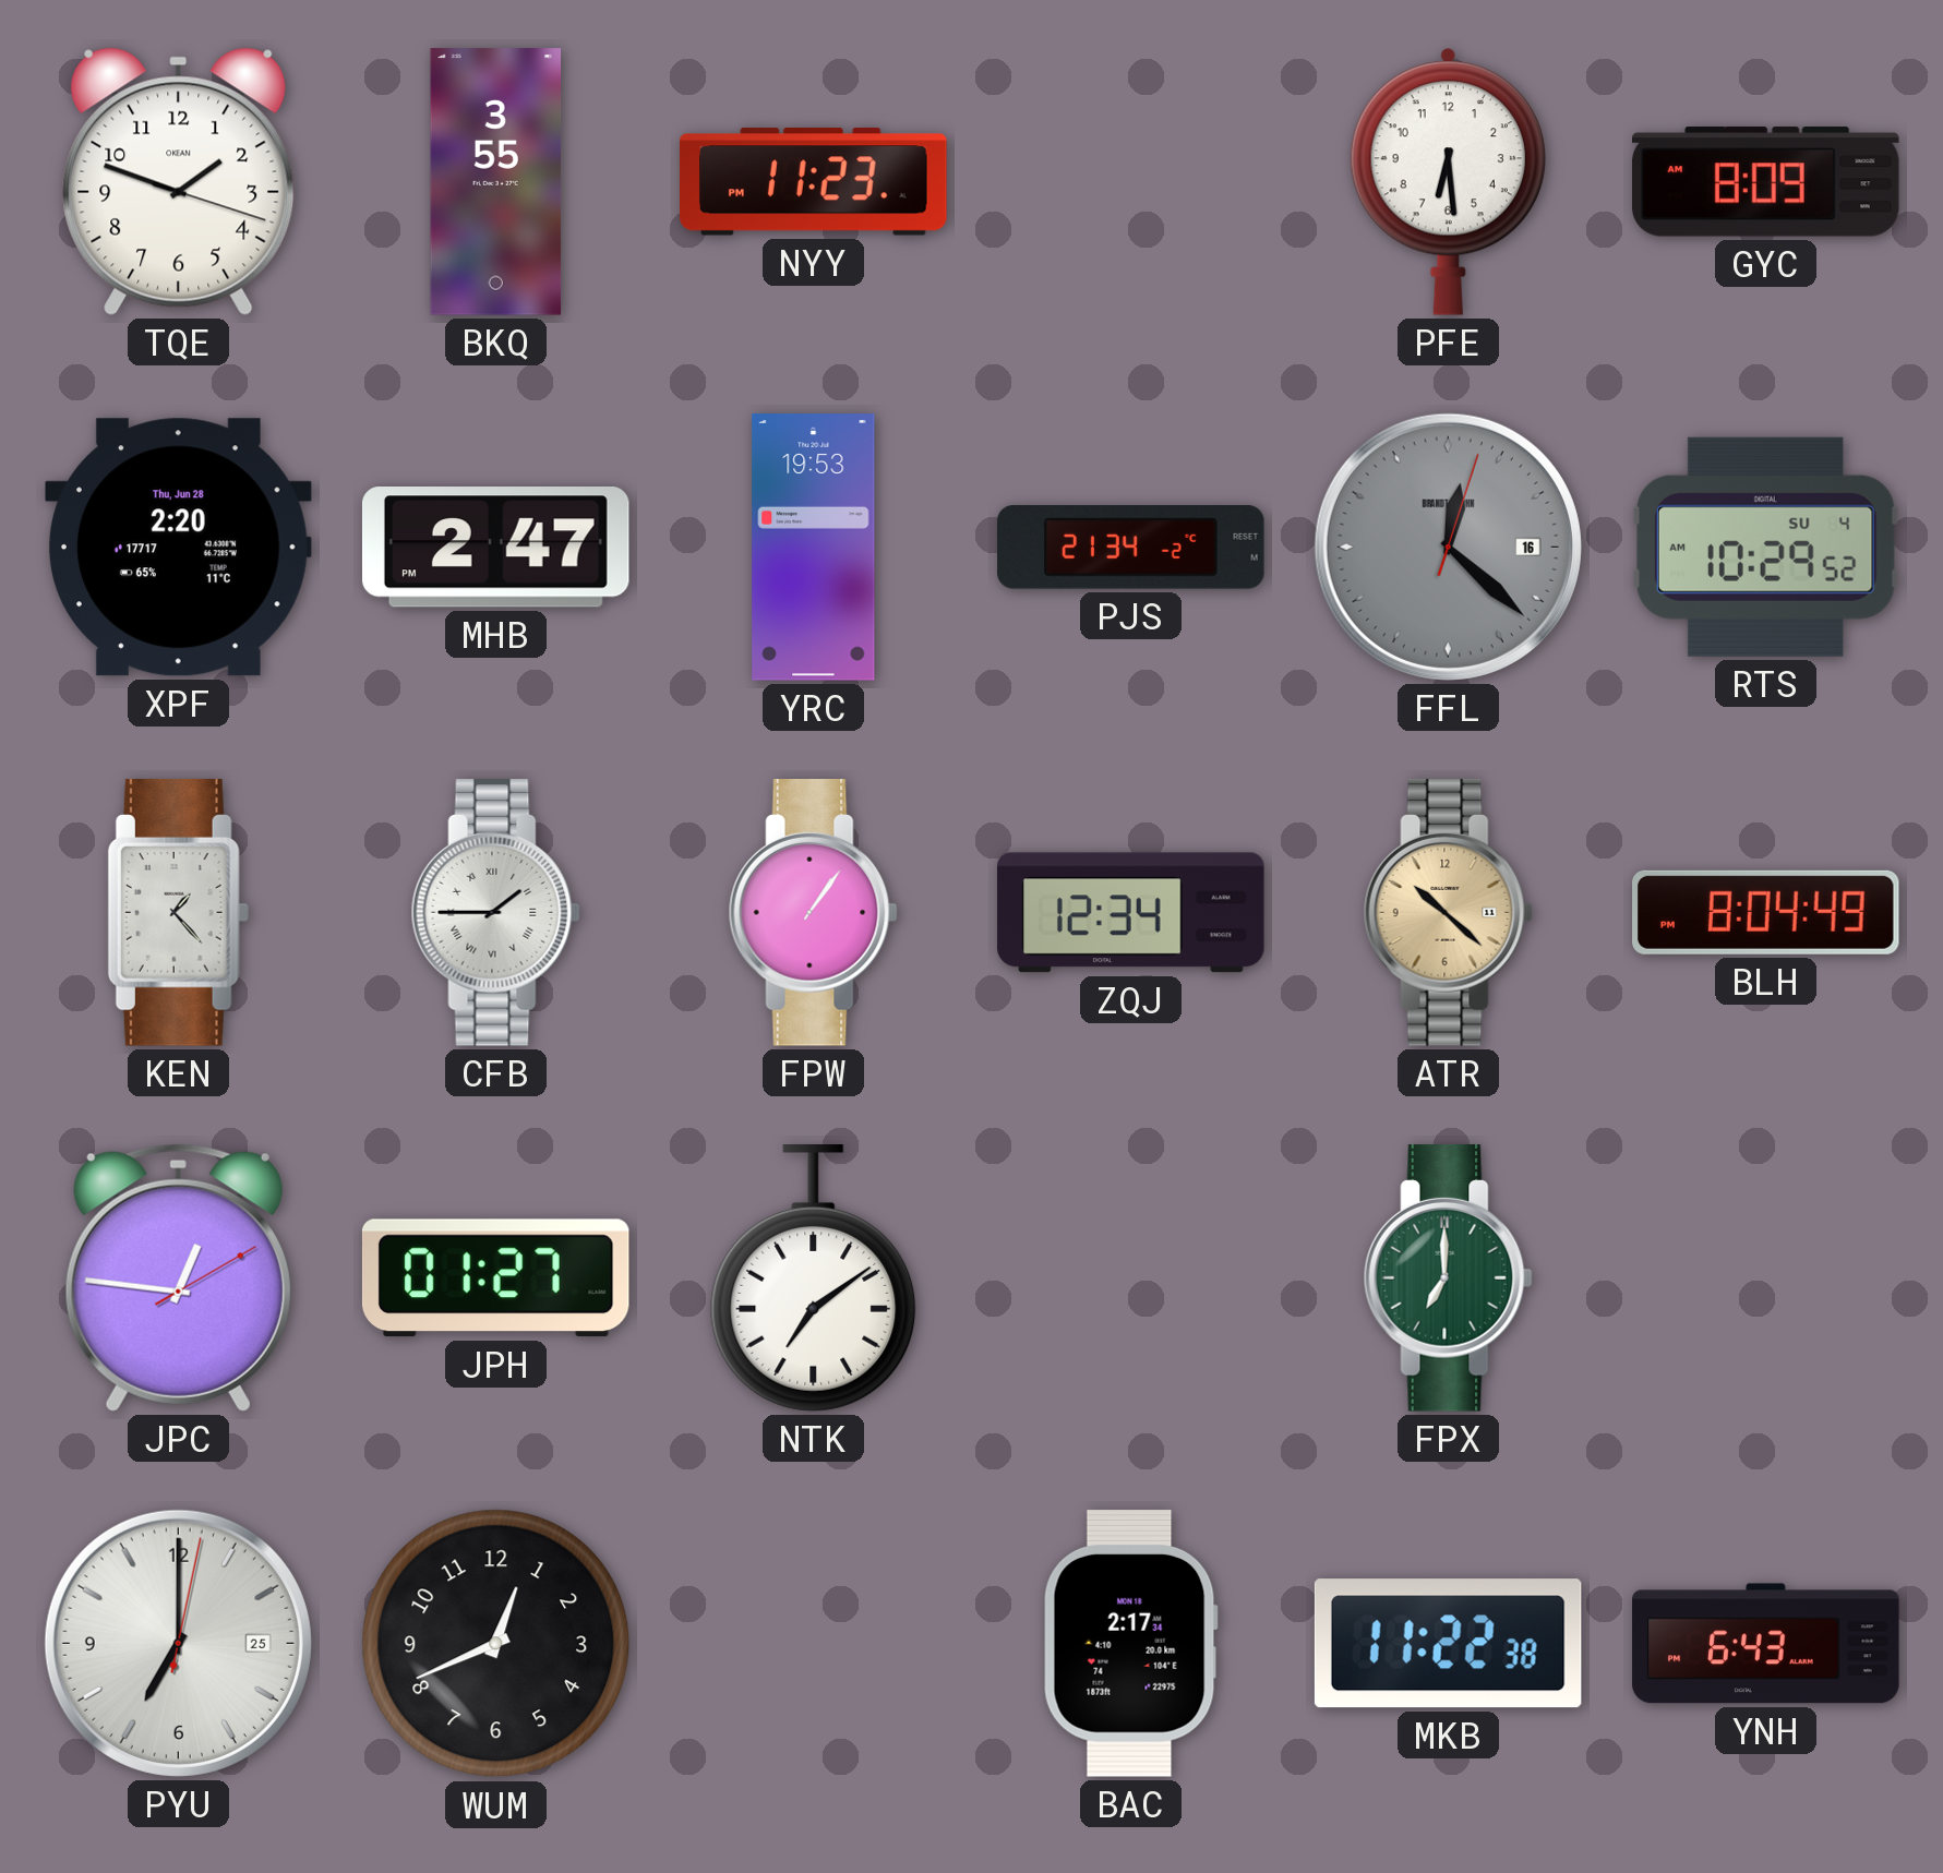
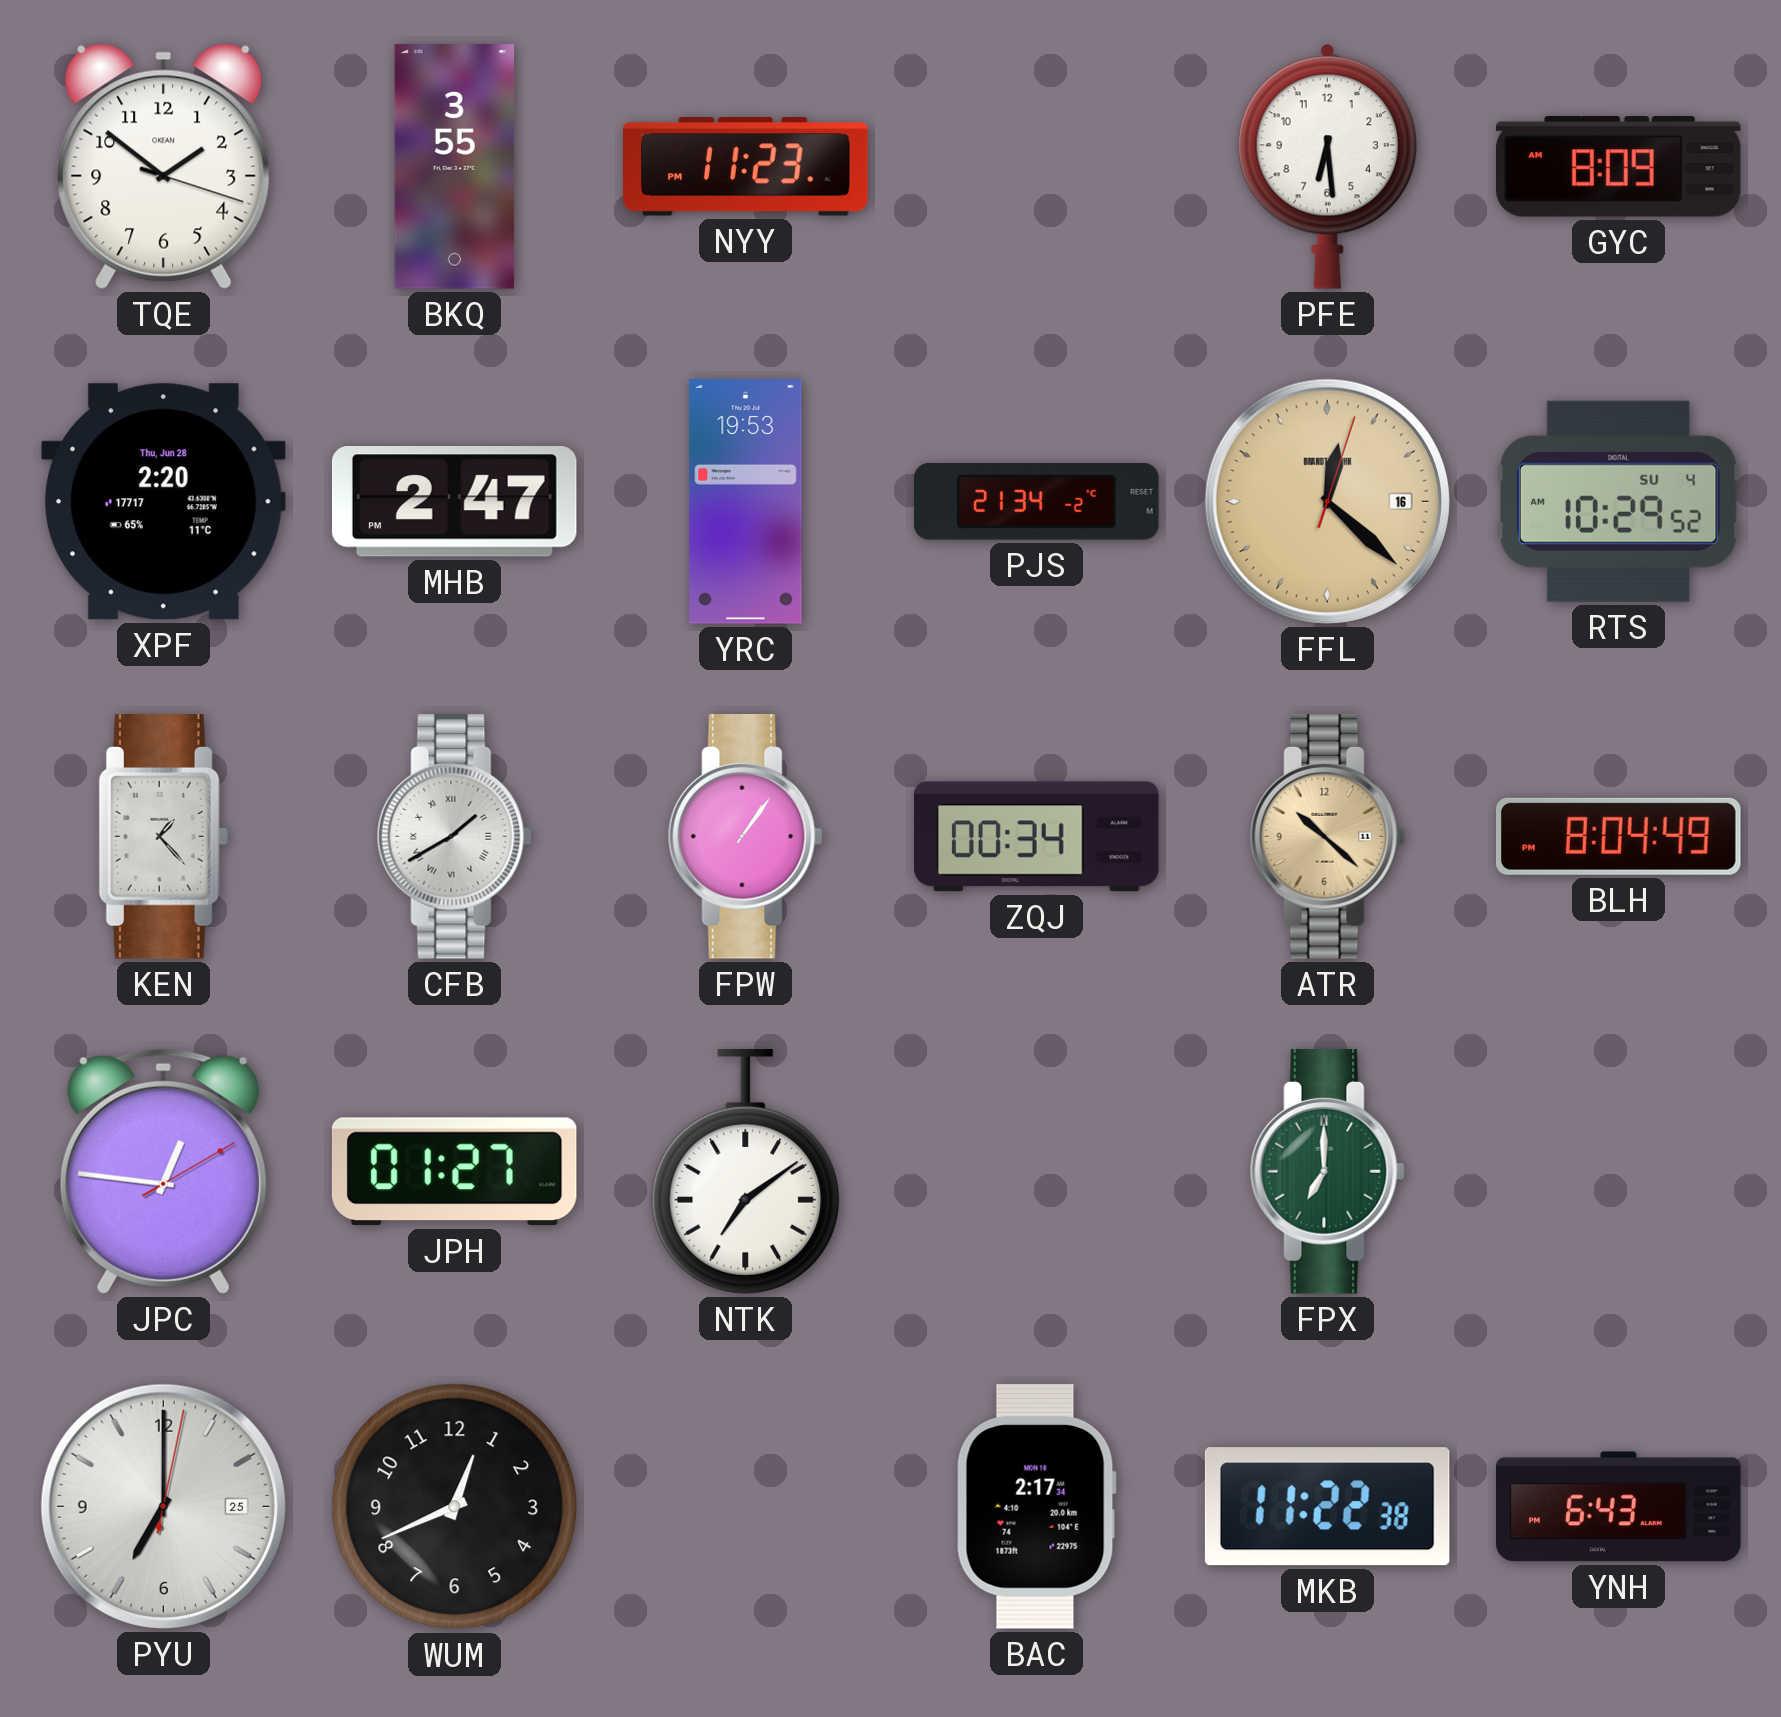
TQE: 1:48 -> 1:51 (164, 166)
FFL dial: grey -> champagne (1327, 501)
CFB: 1:45 -> 1:40 (454, 837)
ZQJ: 12:34 -> 00:34 (1037, 837)
